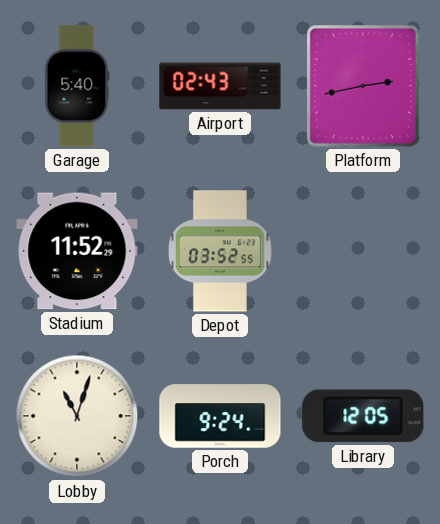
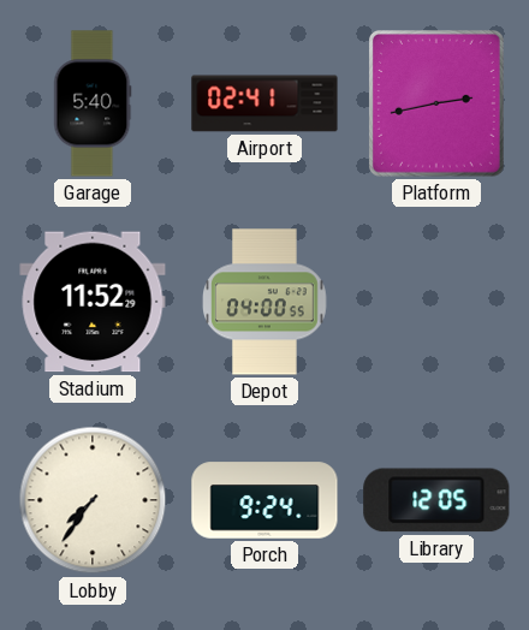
Airport: 02:43 -> 02:41 (264, 103)
Depot: 03:52 -> 04:00 (266, 302)
Lobby: 11:03 -> 7:36 (93, 500)
